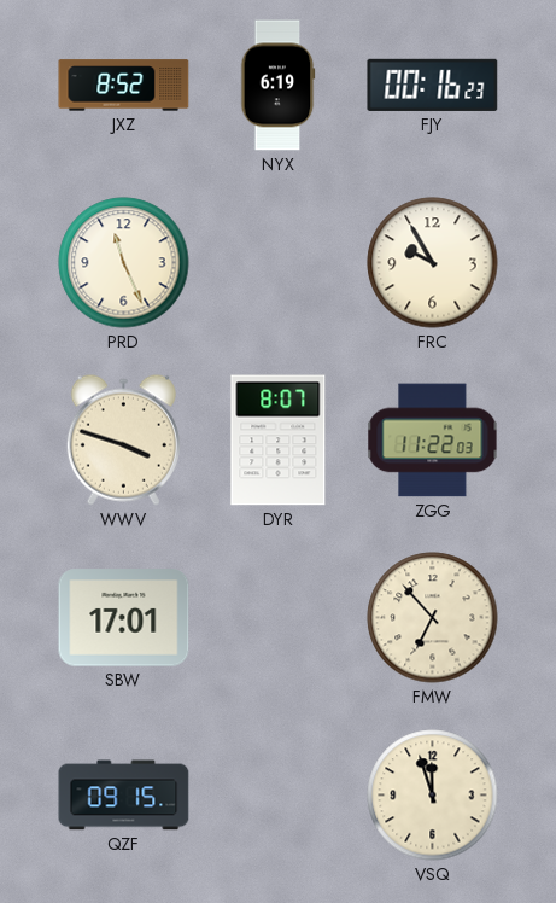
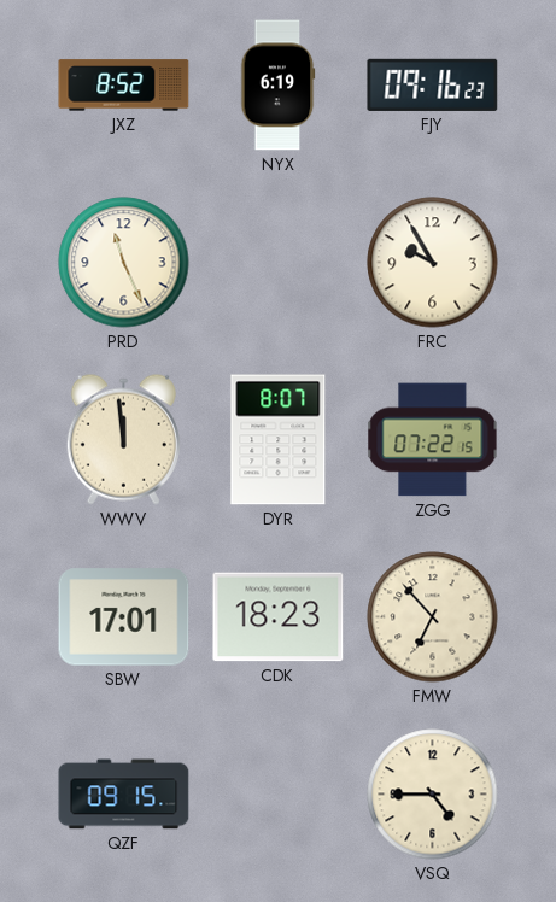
FJY: 00:16 -> 09:16 (433, 84)
WWV: 3:48 -> 11:59 (123, 439)
ZGG: 11:22 -> 07:22 (433, 440)
CDK: none -> 18:23 (279, 617)
VSQ: 11:57 -> 4:45 (433, 795)
